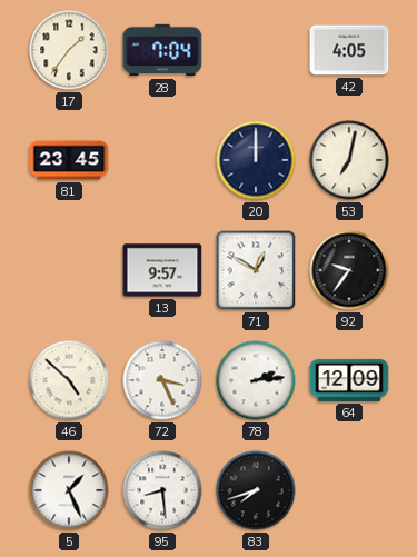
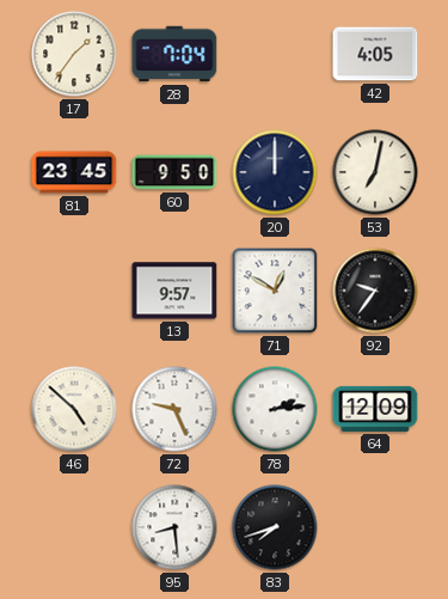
60: none -> 9:50 (174, 172)
72: 3:26 -> 9:26 (174, 409)
5: 1:26 -> none (69, 490)
